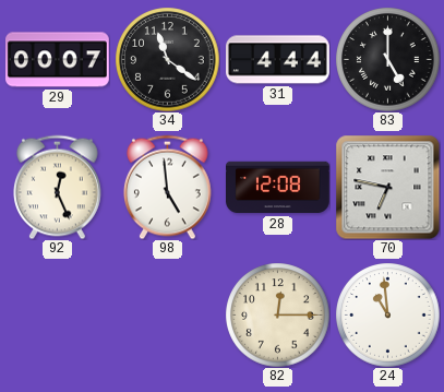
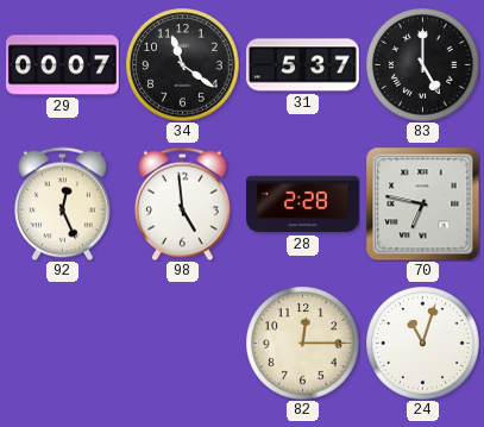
31: 4:44 -> 5:37 (303, 65)
28: 12:08 -> 2:28 (303, 205)
24: 10:59 -> 11:03 (422, 343)
